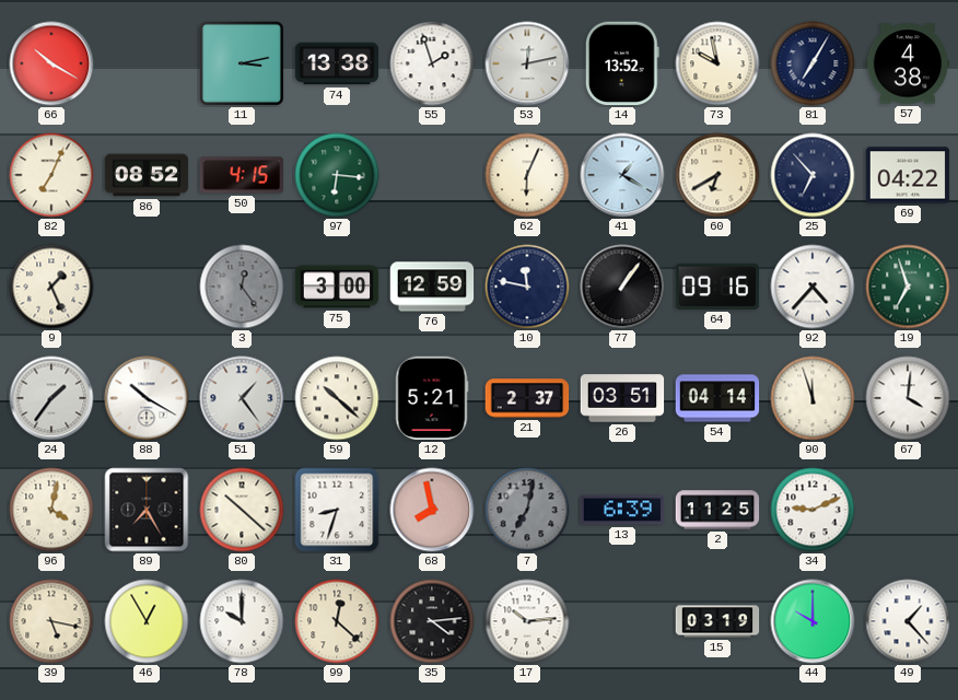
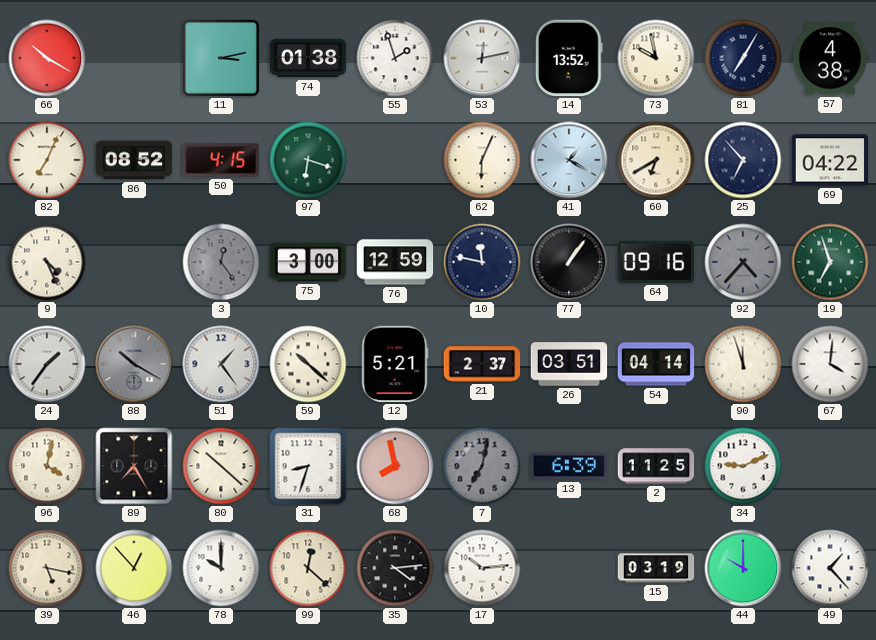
74: 13:38 -> 01:38 (308, 58)
97: 6:16 -> 6:18 (308, 160)
9: 1:26 -> 4:26 (47, 262)
92 dial: white -> grey (743, 262)
88 dial: white -> grey (134, 364)
46: 12:55 -> 12:53 (134, 568)
